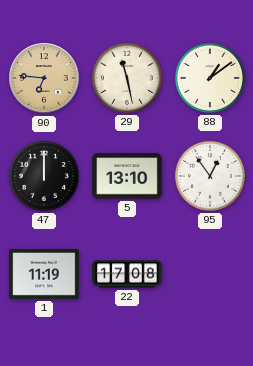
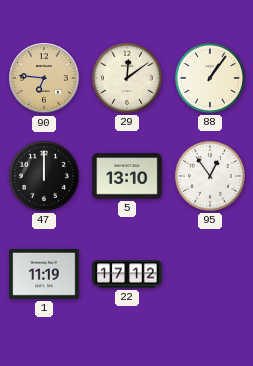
29: 11:28 -> 12:09 (127, 78)
88: 1:09 -> 1:06 (210, 78)
22: 17:08 -> 17:12 (127, 274)
